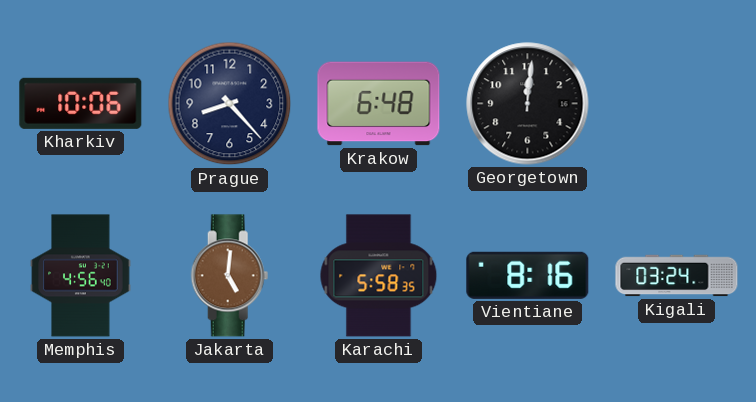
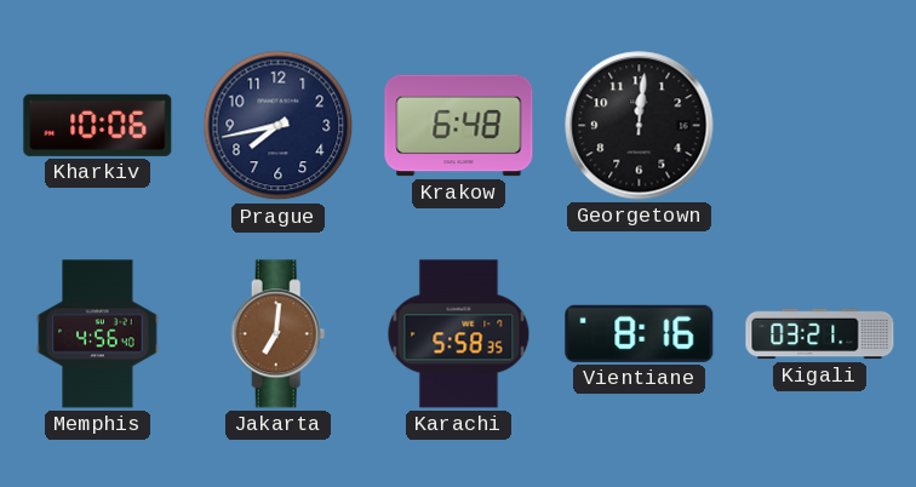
Prague: 8:23 -> 7:43 (279, 126)
Jakarta: 5:01 -> 7:01 (279, 334)
Kigali: 03:24 -> 03:21 (820, 334)
